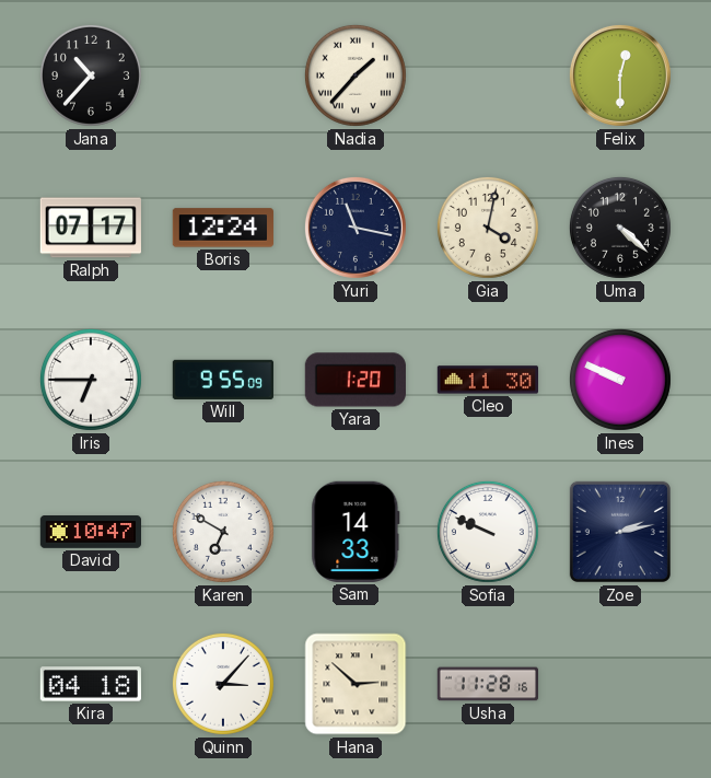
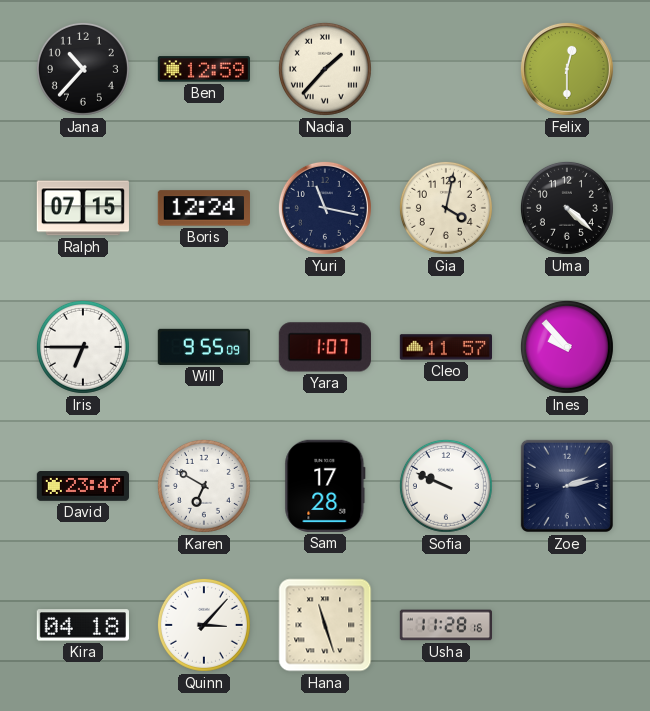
Ben: none -> 12:59 (203, 69)
Ralph: 07:17 -> 07:15 (83, 208)
Yara: 1:20 -> 1:07 (325, 347)
Cleo: 11:30 -> 11:57 (445, 347)
Ines: 9:49 -> 9:53 (567, 347)
David: 10:47 -> 23:47 (82, 487)
Sam: 14:33 -> 17:28 (325, 486)
Hana: 2:52 -> 11:27 (325, 625)
